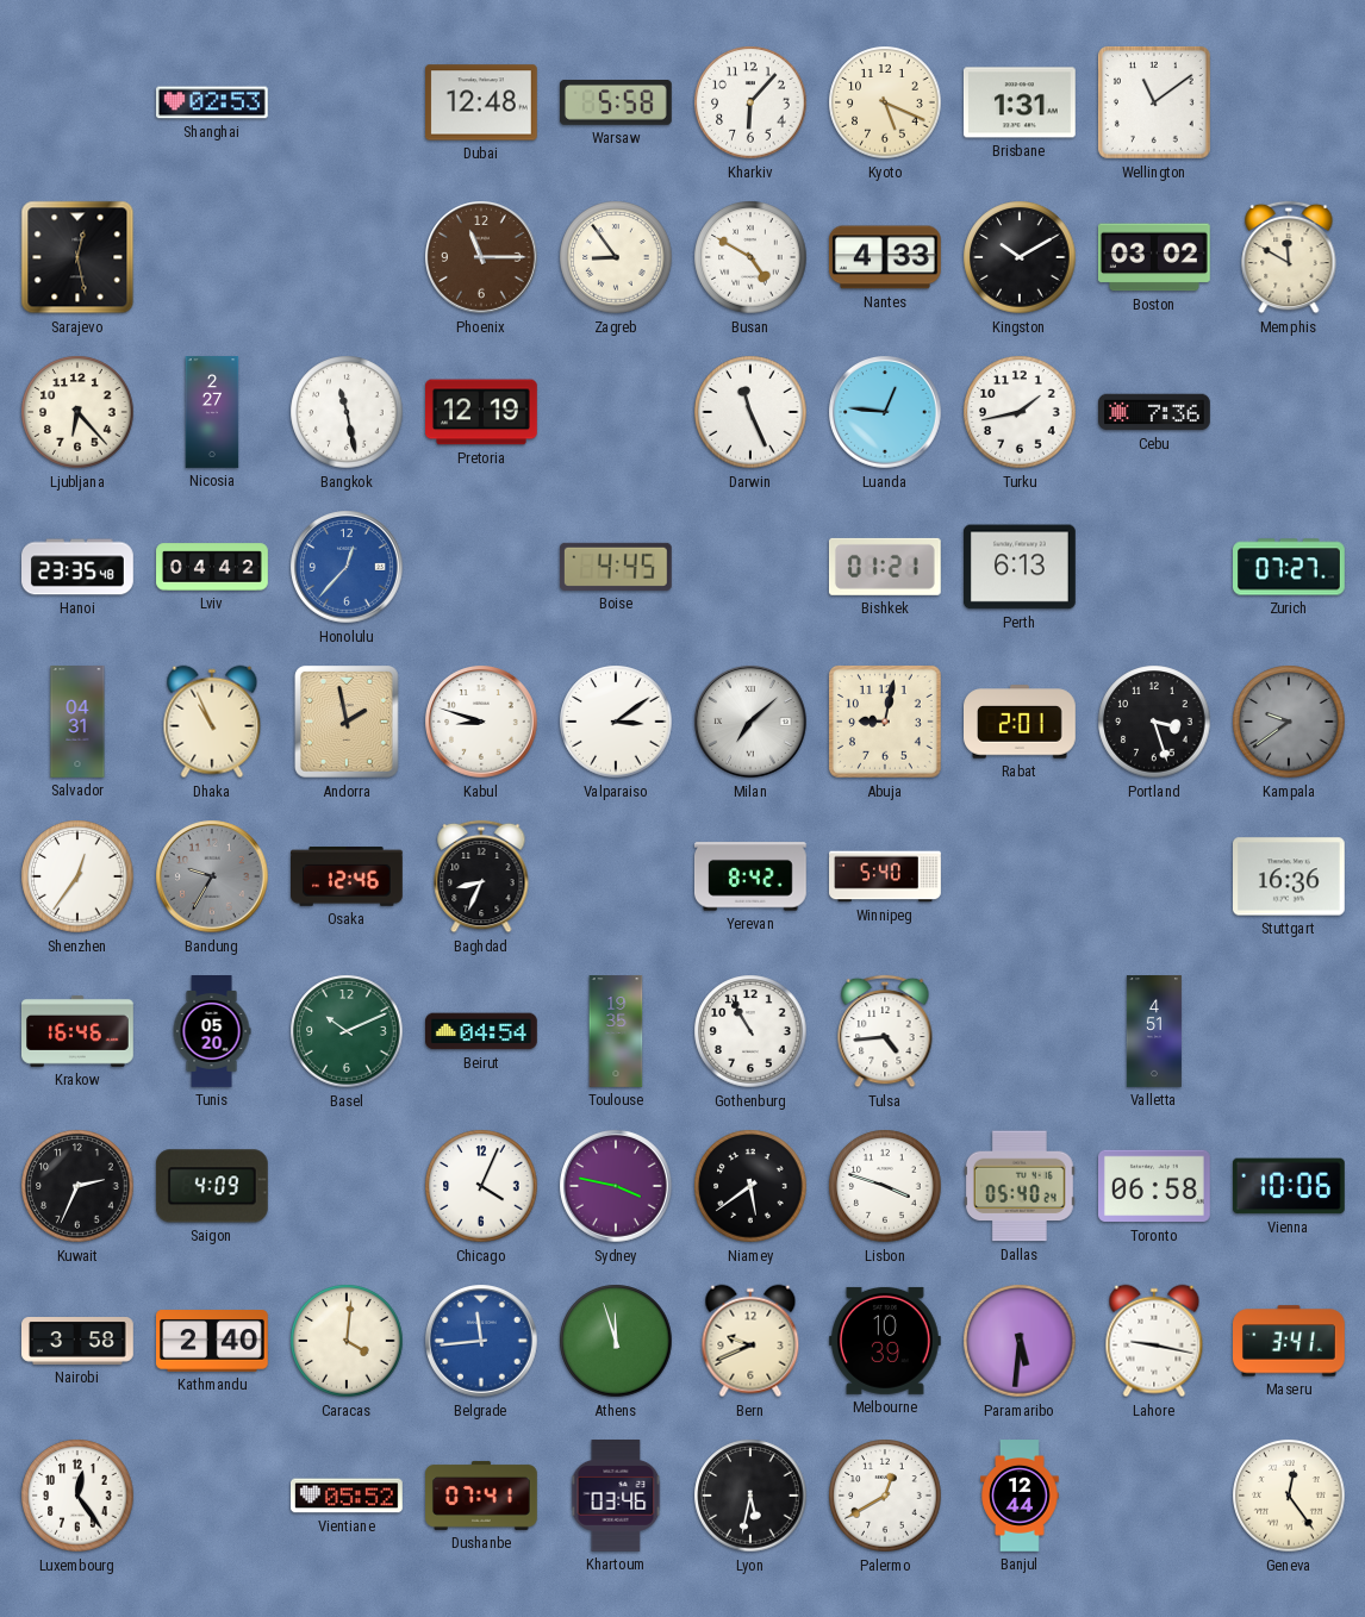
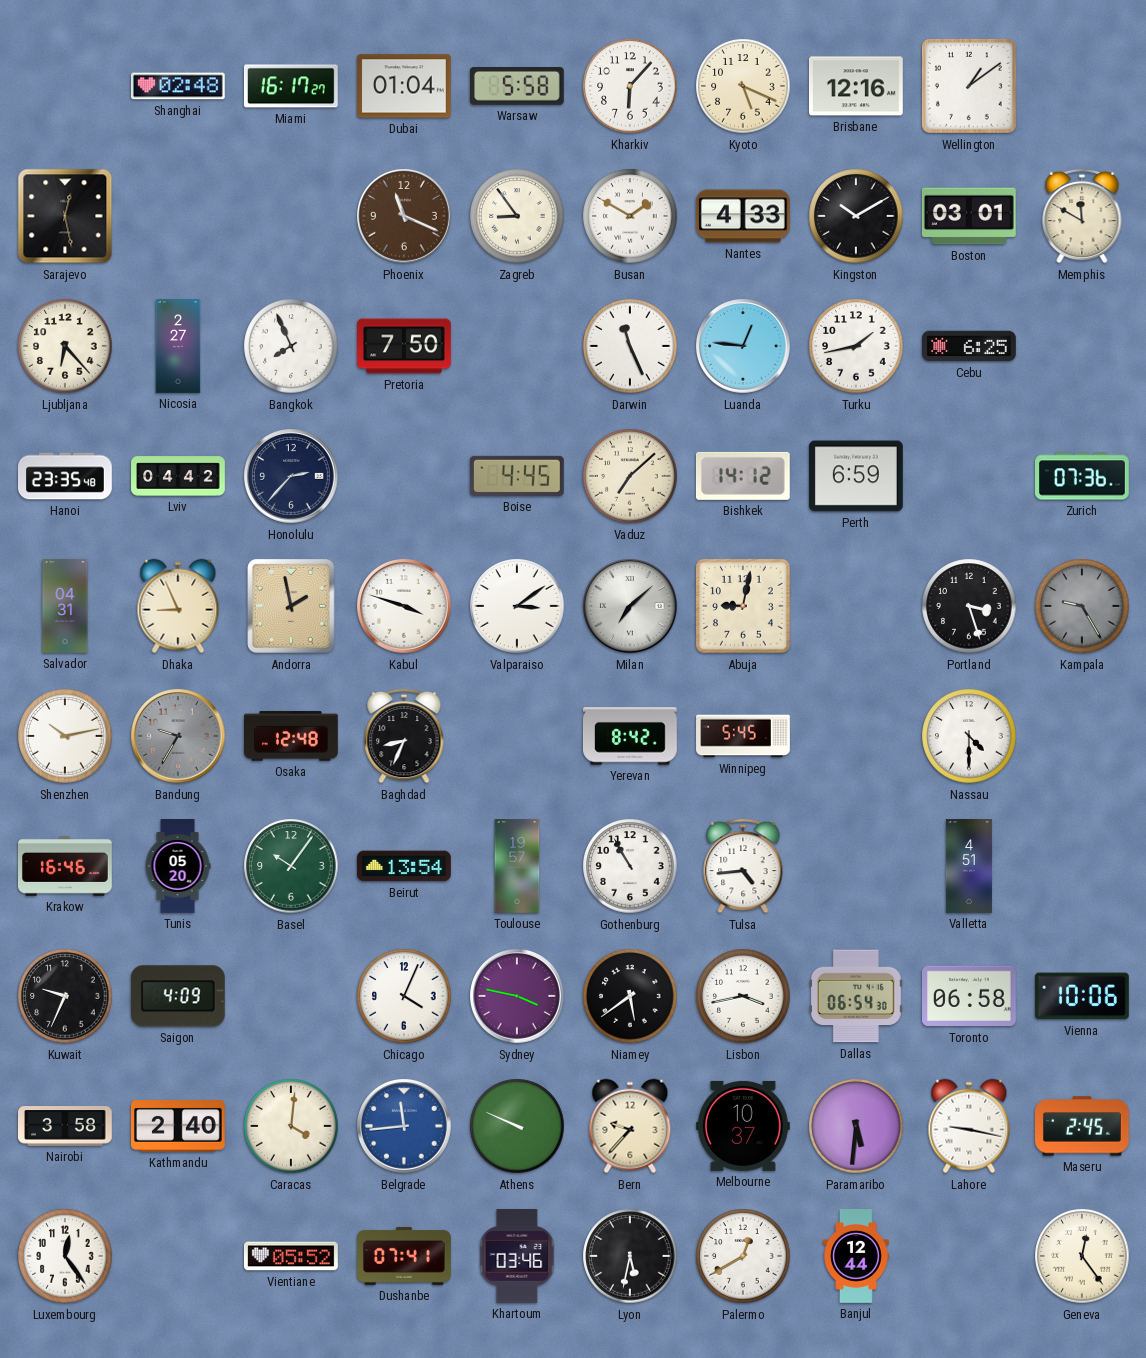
Shanghai: 02:53 -> 02:48 (179, 86)
Miami: none -> 16:17 (291, 86)
Dubai: 12:48 -> 01:04 (405, 86)
Brisbane: 1:31 -> 12:16 (856, 86)
Wellington: 11:09 -> 1:09 (969, 86)
Phoenix: 11:15 -> 11:19 (404, 216)
Busan: 4:50 -> 1:50 (630, 216)
Boston: 03:02 -> 03:01 (969, 216)
Bangkok: 11:28 -> 7:56 (291, 346)
Pretoria: 12:19 -> 7:50 (405, 346)
Cebu: 7:36 -> 6:25 (970, 346)
Honolulu: 12:37 -> 2:37 (291, 476)
Honolulu dial: blue -> navy (291, 476)
Vaduz: none -> 7:08 (630, 476)
Bishkek: 01:21 -> 14:12 (743, 476)
Perth: 6:13 -> 6:59 (856, 476)
Zurich: 07:27 -> 07:36 (1083, 476)
Dhaka: 10:56 -> 8:56 (178, 606)
Kabul: 8:48 -> 3:48 (404, 606)
Rabat: 2:01 -> none (1021, 722)
Kampala: 9:39 -> 9:25 (1082, 606)
Shenzhen: 12:36 -> 10:13 (65, 736)
Osaka: 12:46 -> 12:48 (292, 736)
Winnipeg: 5:40 -> 5:45 (743, 736)
Nassau: none -> 4:30 (969, 736)
Stuttgart: 16:36 -> none (1290, 876)
Basel: 10:11 -> 10:06 (291, 866)
Beirut: 04:54 -> 13:54 (405, 866)
Toulouse: 19:35 -> 19:57 (517, 866)
Kuwait: 2:34 -> 9:34 (65, 996)
Lisbon: 3:48 -> 3:43 (743, 996)
Dallas: 05:40 -> 06:54 (856, 996)
Athens: 11:57 -> 9:49 (517, 1126)
Bern: 9:41 -> 9:37 (630, 1126)
Melbourne: 10:39 -> 10:37 (743, 1126)
Maseru: 3:41 -> 2:45 (1083, 1126)
